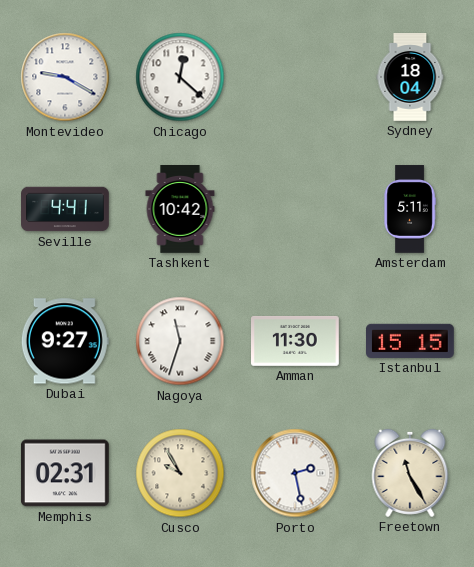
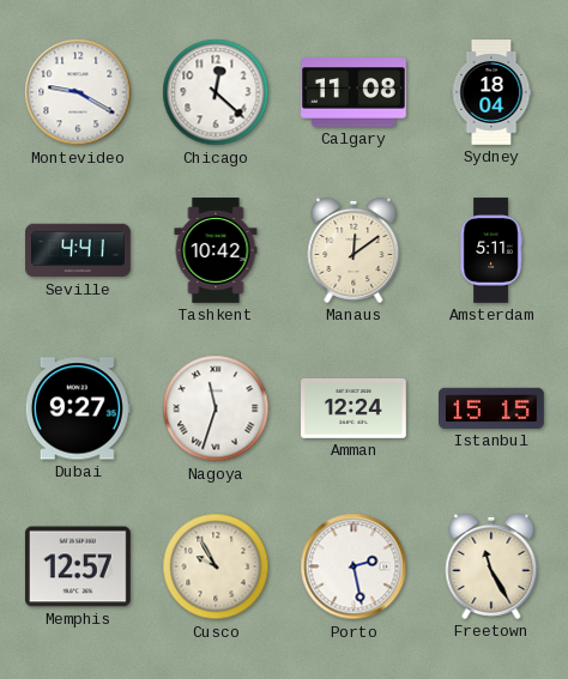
Calgary: none -> 11:08 (355, 92)
Manaus: none -> 12:09 (354, 250)
Amman: 11:30 -> 12:24 (355, 408)
Memphis: 02:31 -> 12:57 (78, 566)
